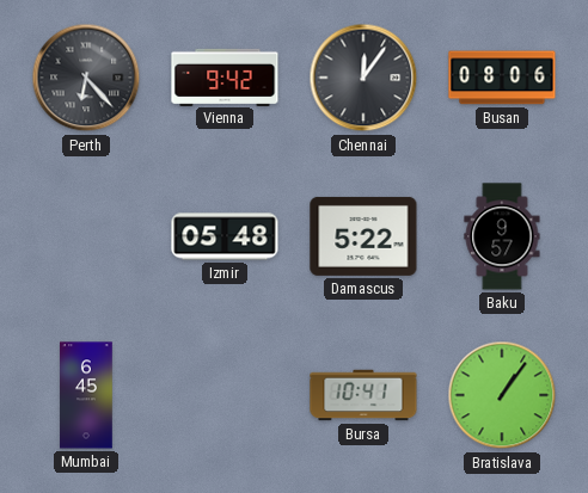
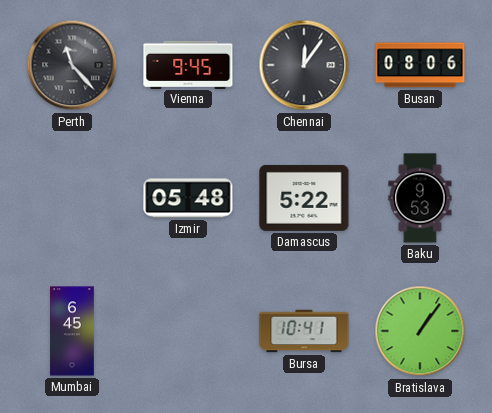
Perth: 6:23 -> 11:23 (72, 65)
Vienna: 9:42 -> 9:45 (188, 64)
Baku: 9:57 -> 9:53 (420, 198)
